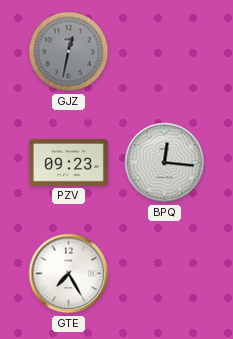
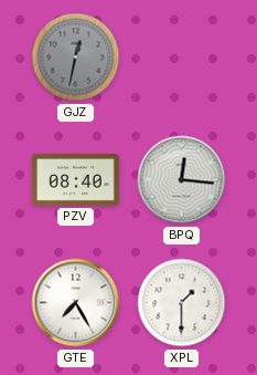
PZV: 09:23 -> 08:40 (75, 180)
XPL: none -> 1:30 (182, 303)
